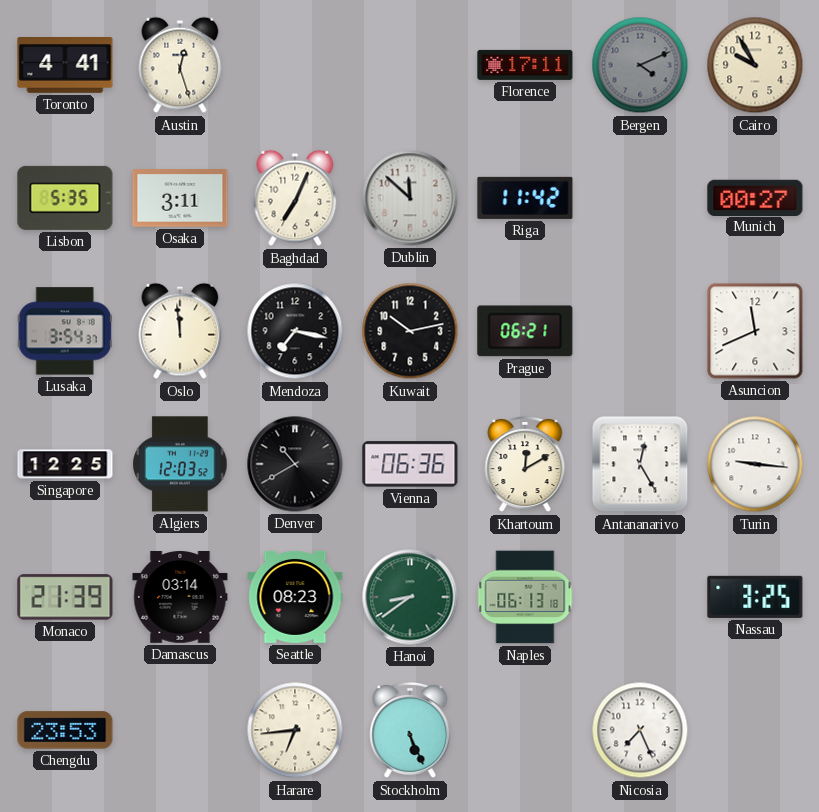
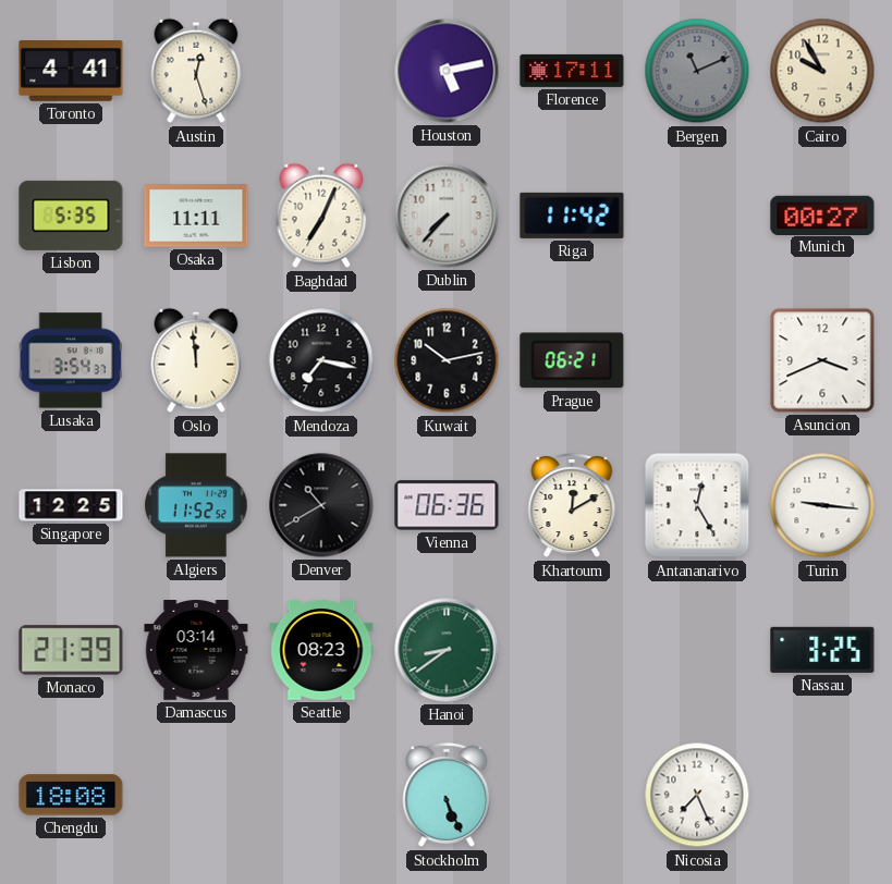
Houston: none -> 5:13 (447, 71)
Bergen: 4:11 -> 11:11 (697, 71)
Osaka: 3:11 -> 11:11 (196, 216)
Dublin: 11:52 -> 7:37 (447, 216)
Asuncion: 11:41 -> 3:41 (822, 360)
Algiers: 12:03 -> 11:52 (196, 505)
Naples: 06:13 -> none (525, 597)
Chengdu: 23:53 -> 18:08 (71, 795)
Harare: 6:44 -> none (295, 730)
